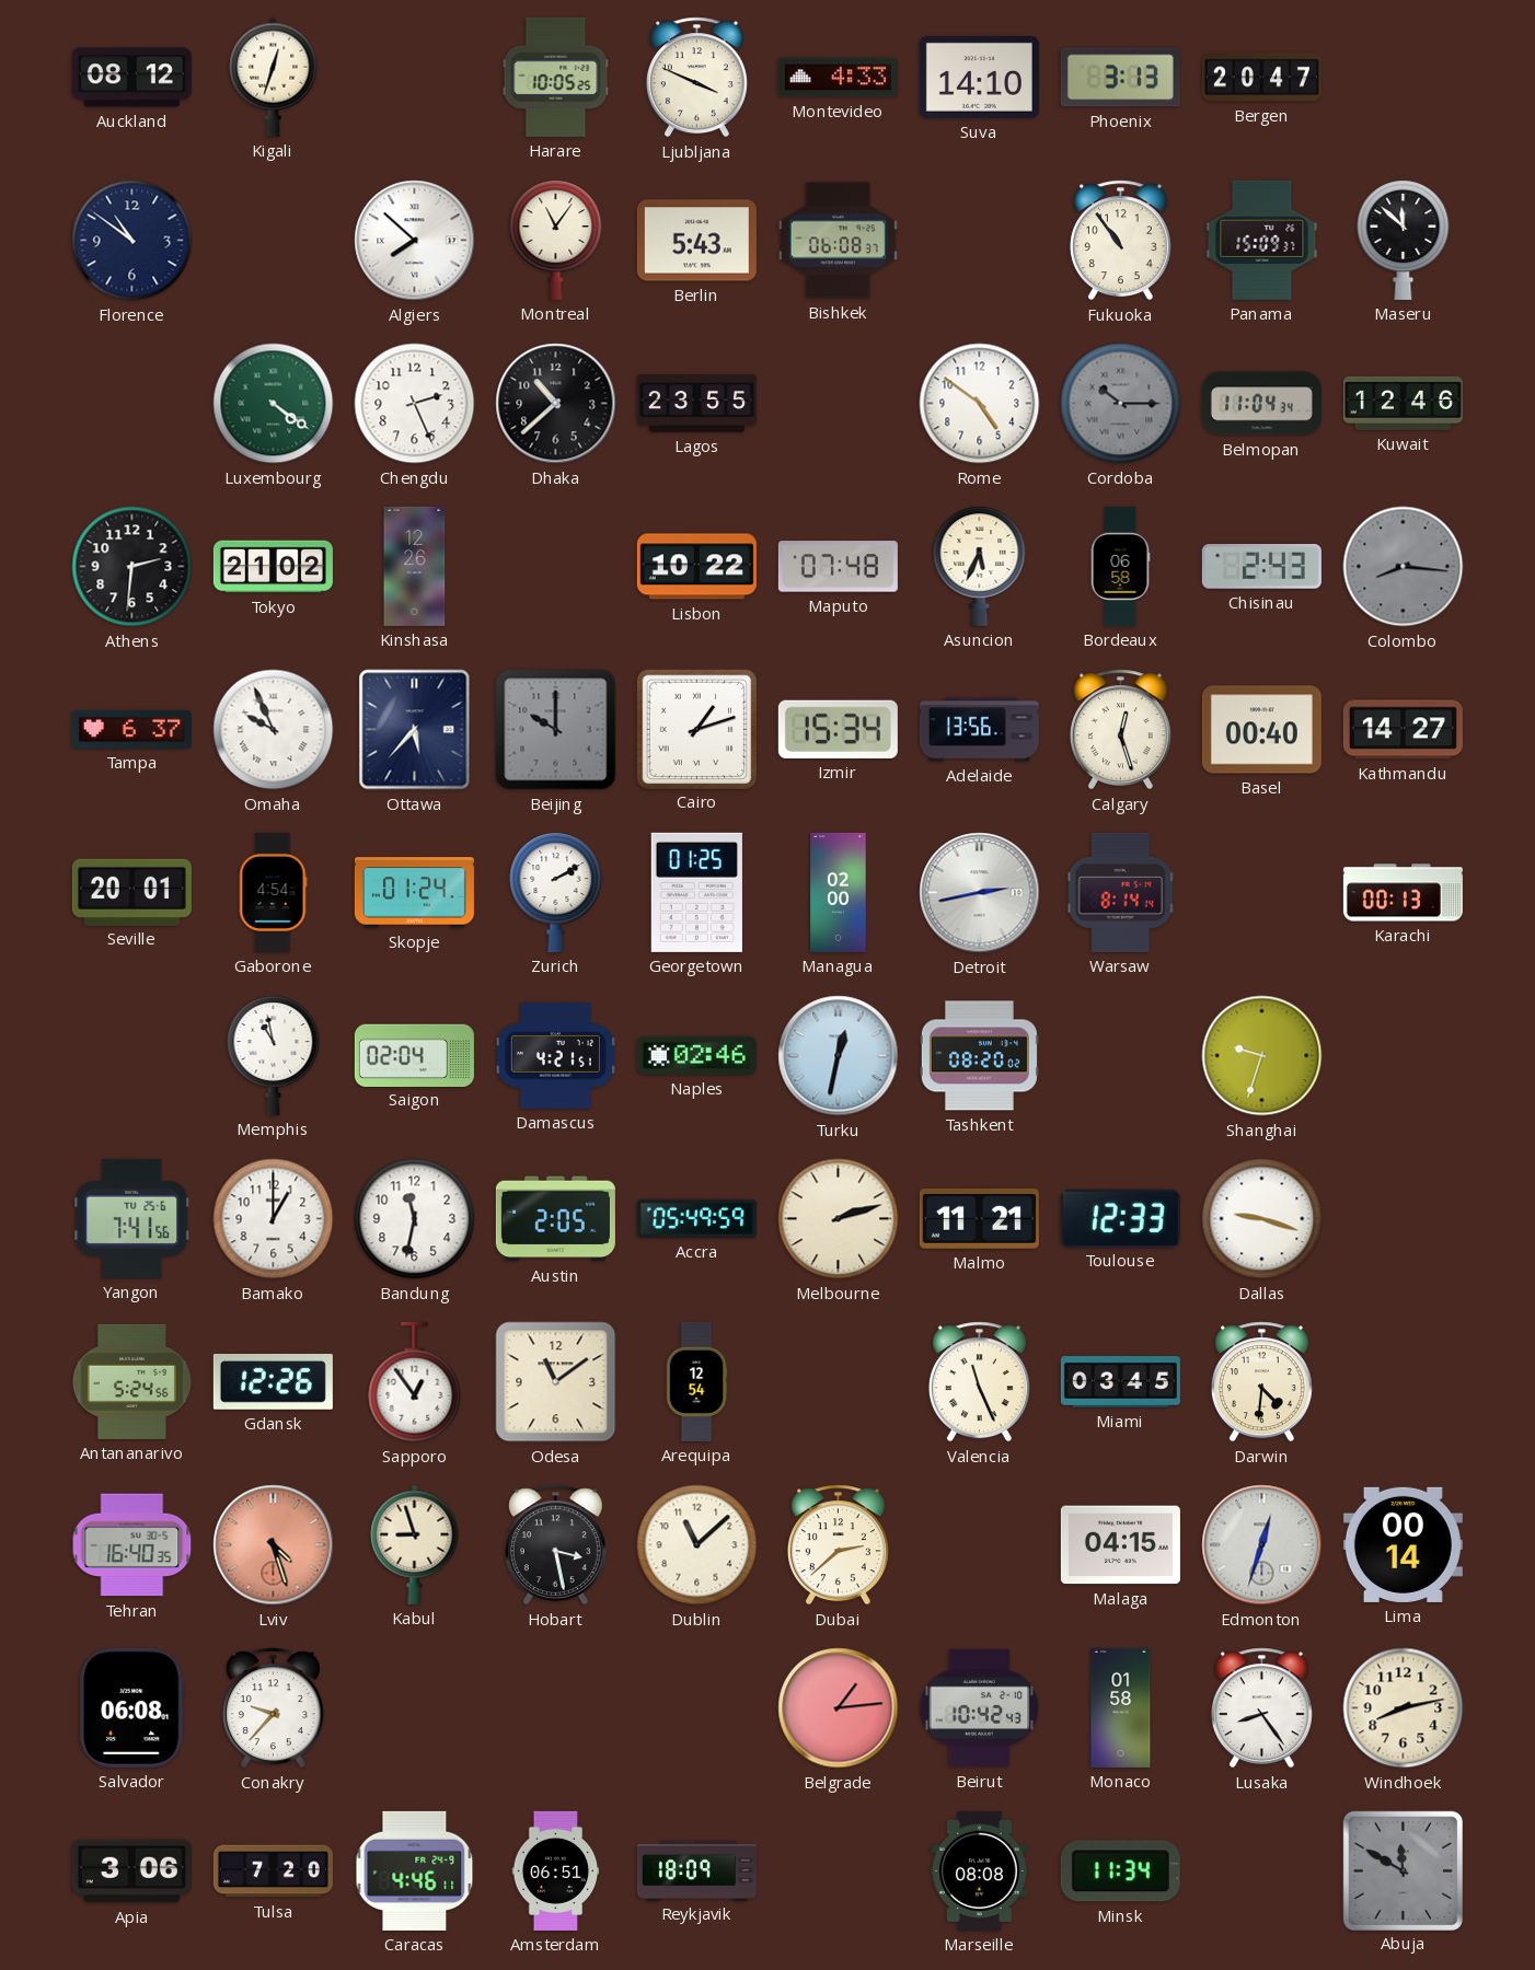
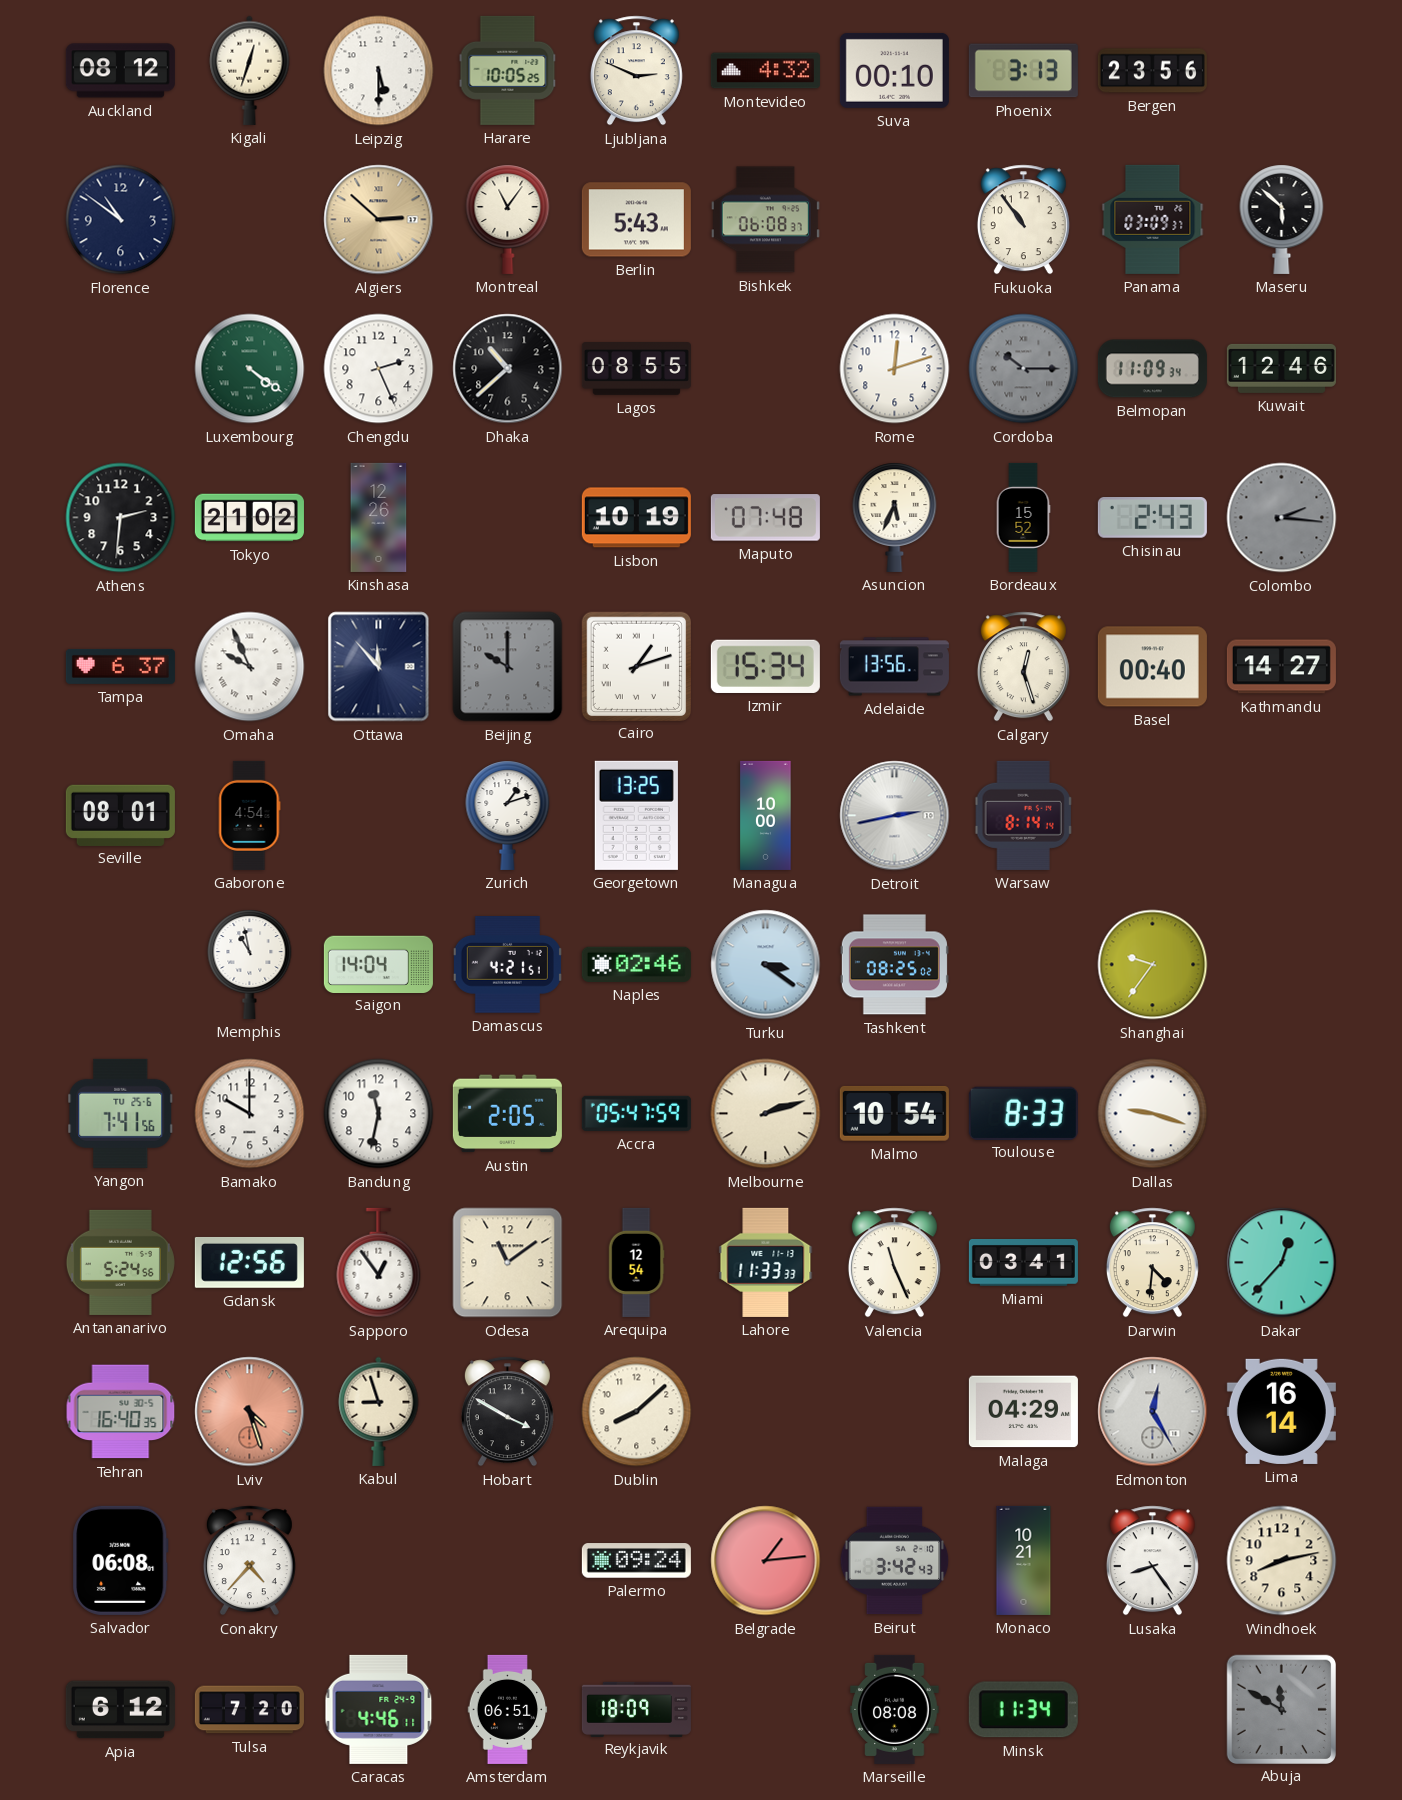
Leipzig: none -> 5:30 (379, 71)
Ljubljana: 3:49 -> 2:49 (636, 71)
Montevideo: 4:33 -> 4:32 (765, 71)
Suva: 14:10 -> 00:10 (894, 70)
Bergen: 20:47 -> 23:56 (1152, 71)
Algiers: 7:52 -> 2:52 (379, 220)
Algiers dial: white -> champagne (379, 220)
Panama: 15:09 -> 03:09 (1153, 219)
Maseru: 11:52 -> 5:52 (1282, 219)
Lagos: 23:55 -> 08:55 (636, 369)
Rome: 4:51 -> 12:12 (895, 369)
Belmopan: 11:04 -> 11:09 (1152, 369)
Lisbon: 10:22 -> 10:19 (636, 518)
Bordeaux: 06:58 -> 15:52 (1023, 517)
Colombo: 8:16 -> 2:16 (1282, 518)
Ottawa: 5:37 -> 11:53 (379, 667)
Seville: 20:01 -> 08:01 (120, 815)
Skopje: 01:24 -> none (414, 893)
Zurich: 2:10 -> 1:12 (508, 815)
Georgetown: 01:25 -> 13:25 (636, 815)
Managua: 02:00 -> 10:00 (766, 815)
Karachi: 00:13 -> none (1403, 893)
Saigon: 02:04 -> 14:04 (378, 964)
Turku: 12:32 -> 3:21 (766, 965)
Tashkent: 08:20 -> 08:25 (894, 965)
Shanghai: 9:33 -> 9:36 (1153, 965)
Bamako: 1:00 -> 10:00 (250, 1114)
Accra: 05:49 -> 05:47 (636, 1113)
Malmo: 11:21 -> 10:54 (894, 1113)
Toulouse: 12:33 -> 8:33 (1023, 1113)
Gdansk: 12:26 -> 12:56 (249, 1262)
Lahore: none -> 11:33 (766, 1262)
Miami: 03:45 -> 03:41 (1023, 1263)
Dakar: none -> 12:37 (1282, 1263)
Hobart: 3:28 -> 3:50 (507, 1412)
Dublin: 11:08 -> 8:08 (637, 1412)
Dubai: 2:38 -> none (838, 1545)
Malaga: 04:15 -> 04:29 (1023, 1412)
Edmonton: 12:33 -> 12:25 (1153, 1412)
Lima: 00:14 -> 16:14 (1281, 1411)
Conakry: 9:37 -> 4:37 (249, 1561)
Palermo: none -> 09:24 (636, 1561)
Beirut: 10:42 -> 3:42 (895, 1561)
Monaco: 01:58 -> 10:21 (1024, 1560)
Apia: 3:06 -> 6:12 (120, 1710)
